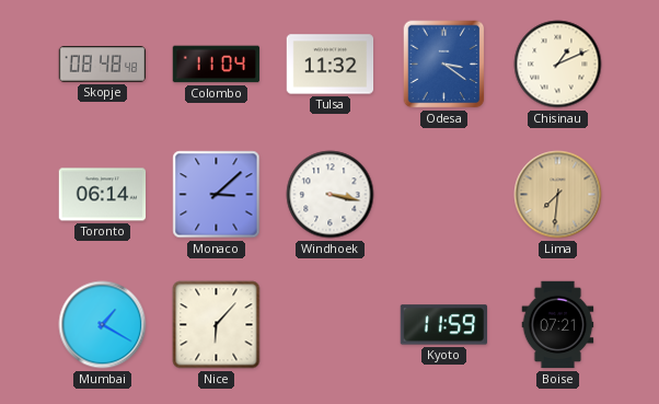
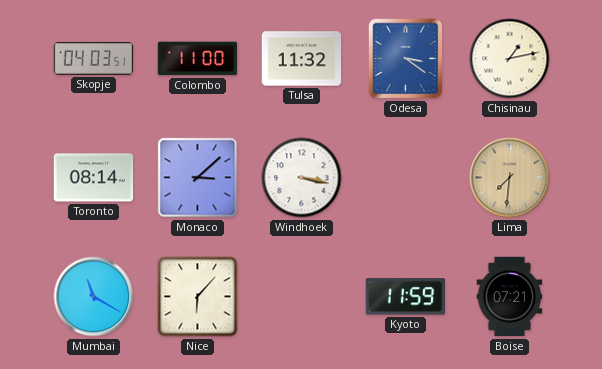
Skopje: 08:48 -> 04:03 (94, 59)
Colombo: 11:04 -> 11:00 (198, 59)
Chisinau: 1:11 -> 1:13 (510, 59)
Toronto: 06:14 -> 08:14 (94, 178)
Mumbai: 1:20 -> 11:20 (94, 297)
